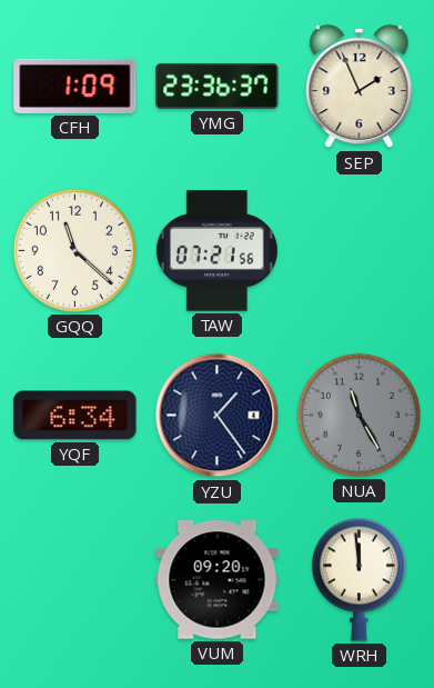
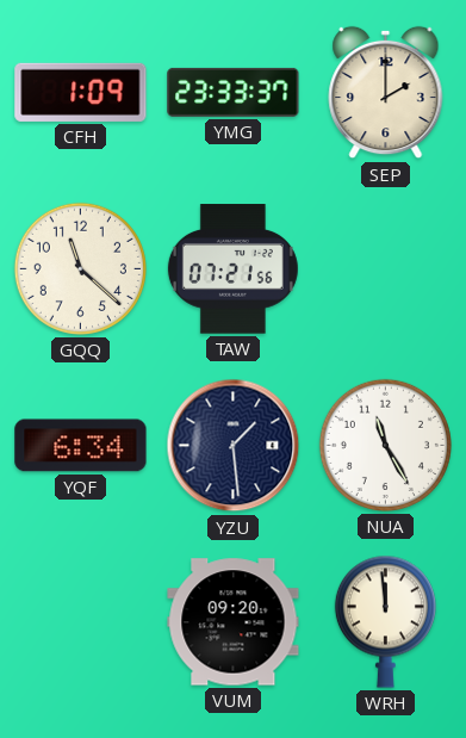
YMG: 23:36 -> 23:33 (234, 92)
SEP: 1:56 -> 2:00 (386, 93)
YZU: 1:24 -> 1:29 (234, 446)
NUA dial: grey -> white (385, 445)
